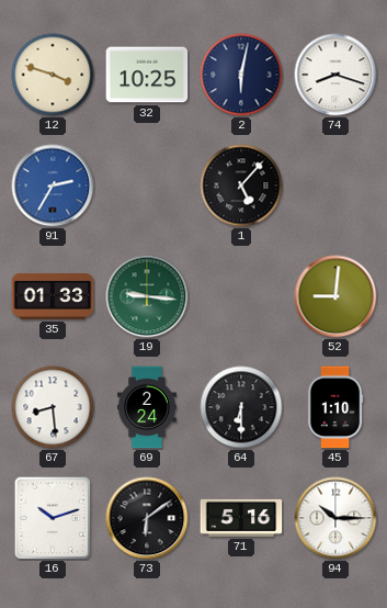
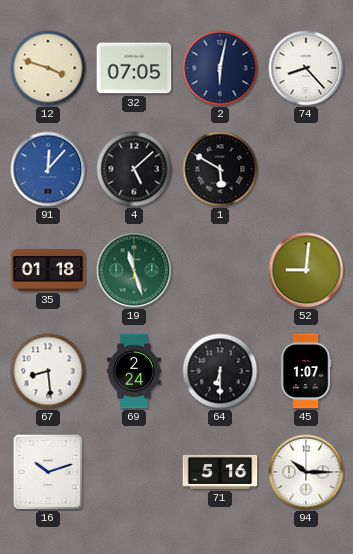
32: 10:25 -> 07:05 (134, 68)
74: 8:18 -> 8:23 (306, 68)
91: 2:35 -> 12:07 (48, 169)
4: none -> 5:08 (134, 169)
1: 5:07 -> 5:50 (220, 169)
35: 01:33 -> 01:18 (48, 270)
19: 9:16 -> 11:27 (134, 270)
45: 1:10 -> 1:07 (306, 371)
73: 6:09 -> none (147, 518)
